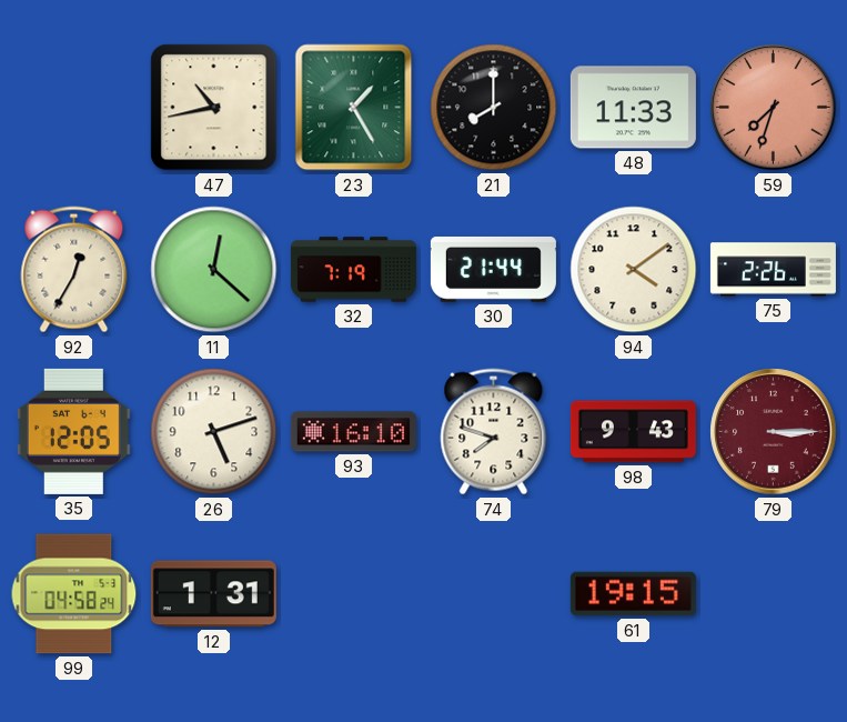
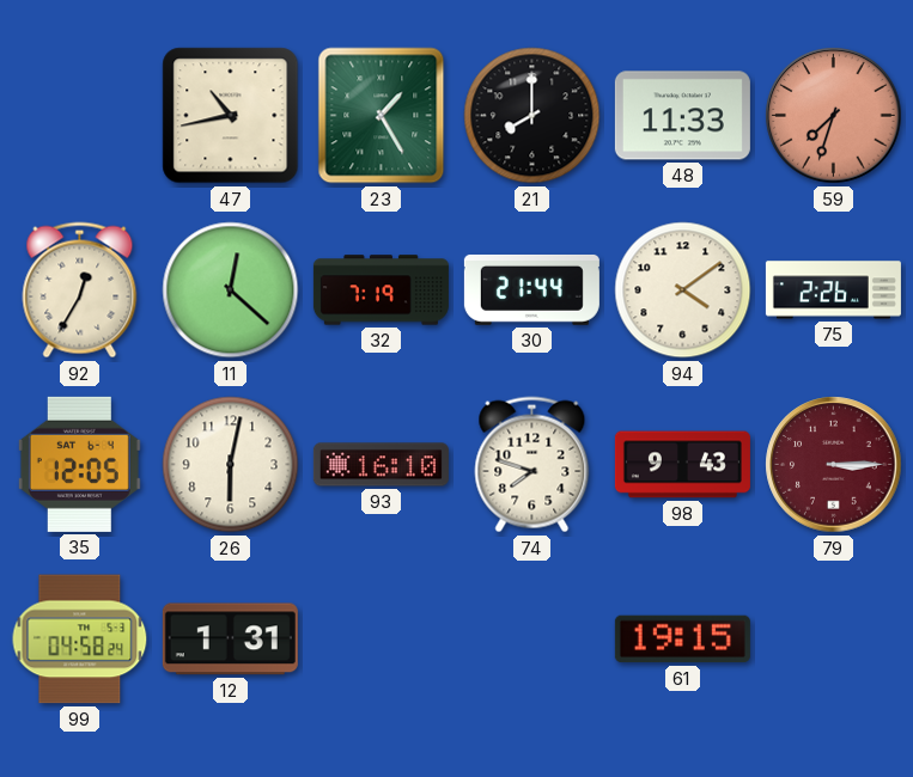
26: 5:12 -> 6:02 (231, 465)
